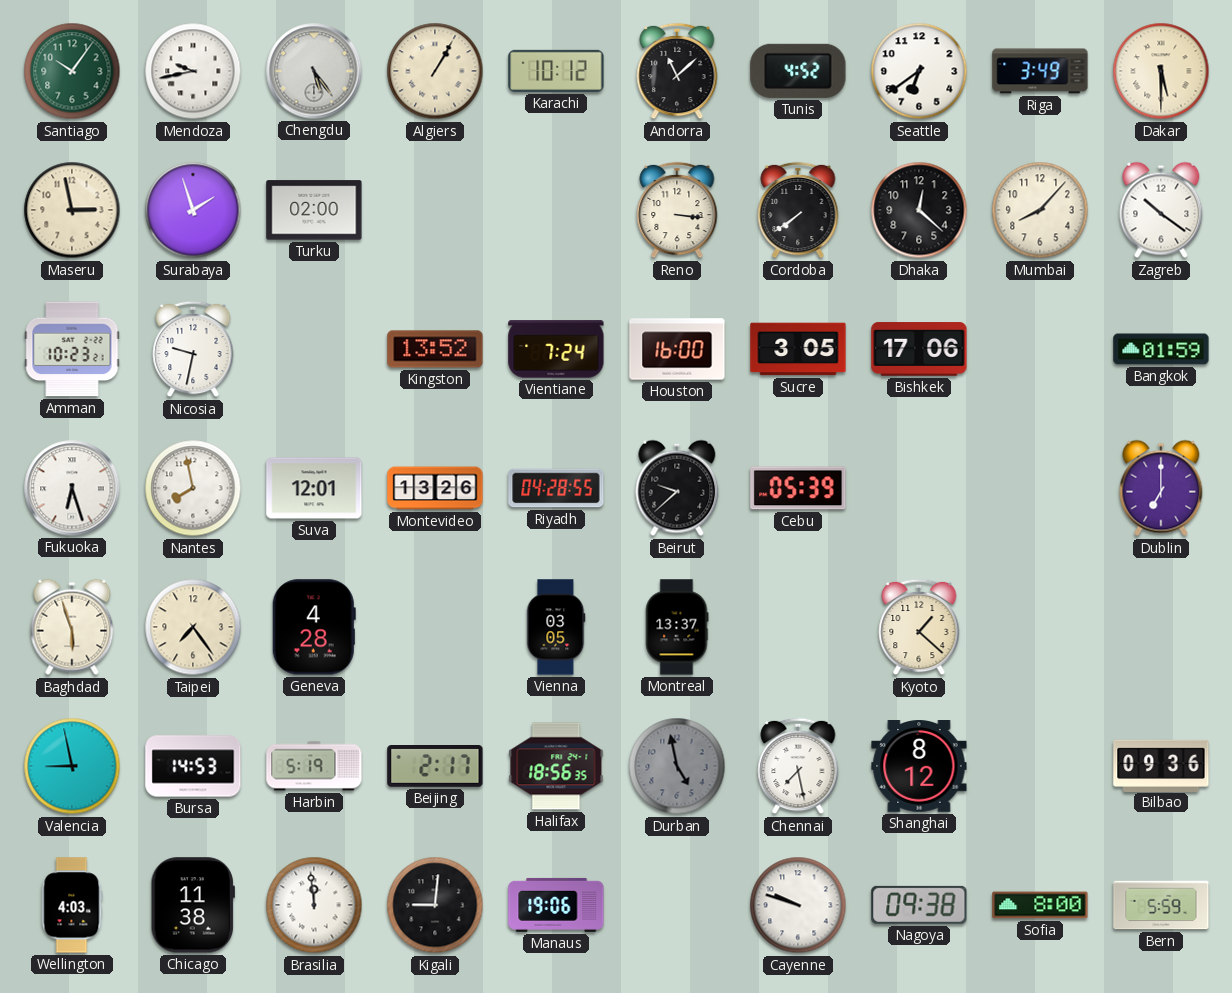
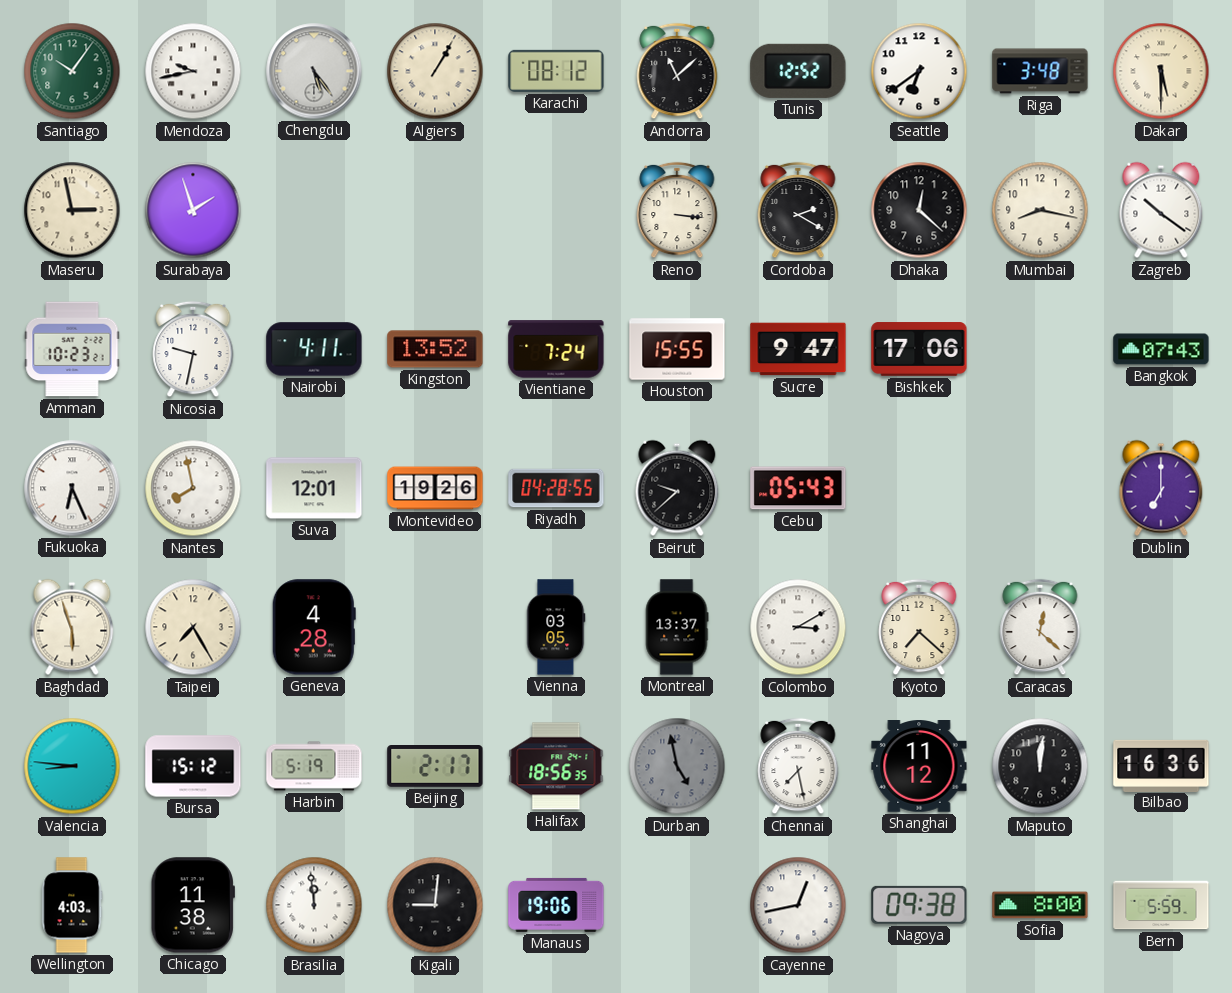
Karachi: 10:12 -> 08:12 (556, 71)
Tunis: 4:52 -> 12:52 (798, 71)
Riga: 3:49 -> 3:48 (1040, 71)
Turku: 02:00 -> none (314, 210)
Cordoba: 7:39 -> 2:20 (798, 210)
Mumbai: 8:07 -> 8:17 (1040, 210)
Nairobi: none -> 4:11 (314, 349)
Houston: 16:00 -> 15:55 (677, 349)
Sucre: 3:05 -> 9:47 (798, 349)
Bangkok: 01:59 -> 07:43 (1161, 349)
Fukuoka: 6:27 -> 6:26 (72, 488)
Montevideo: 13:26 -> 19:26 (435, 488)
Cebu: 05:39 -> 05:43 (798, 488)
Taipei: 7:24 -> 7:25 (193, 627)
Colombo: none -> 3:10 (798, 627)
Kyoto: 1:22 -> 7:22 (919, 627)
Caracas: none -> 12:22 (1040, 627)
Valencia: 8:58 -> 8:46 (72, 766)
Bursa: 14:53 -> 15:12 (193, 766)
Shanghai: 8:12 -> 11:12 (919, 766)
Maputo: none -> 12:01 (1040, 766)
Bilbao: 09:36 -> 16:36 (1161, 765)
Cayenne: 9:48 -> 12:43 (798, 905)
